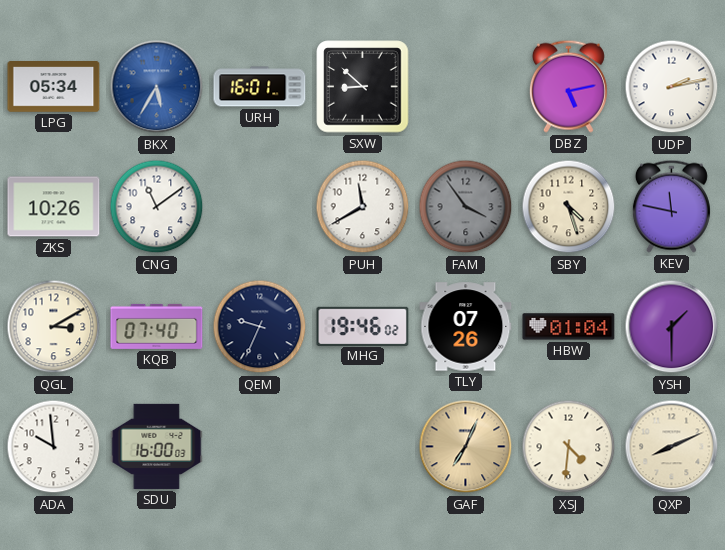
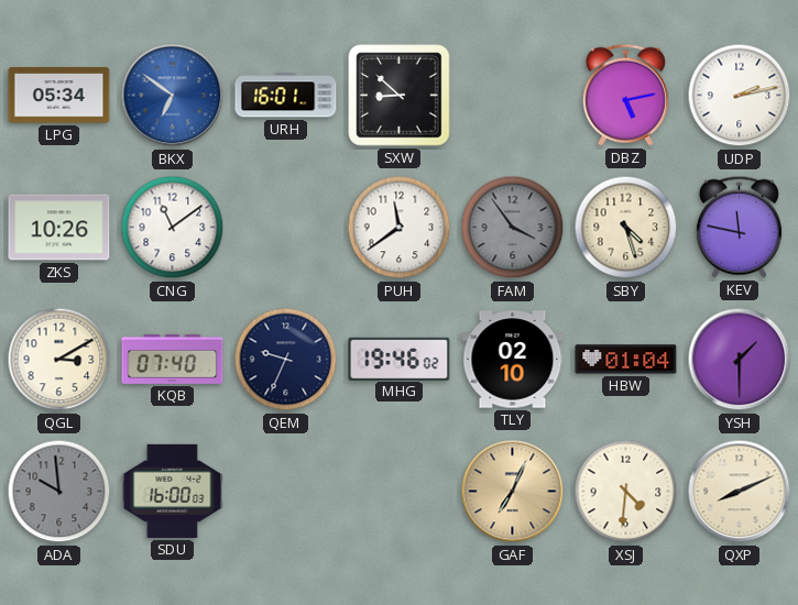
BKX: 5:35 -> 6:51 (173, 96)
PUH: 11:40 -> 11:39 (400, 228)
TLY: 07:26 -> 02:10 (513, 360)
ADA dial: white -> grey (59, 492)
